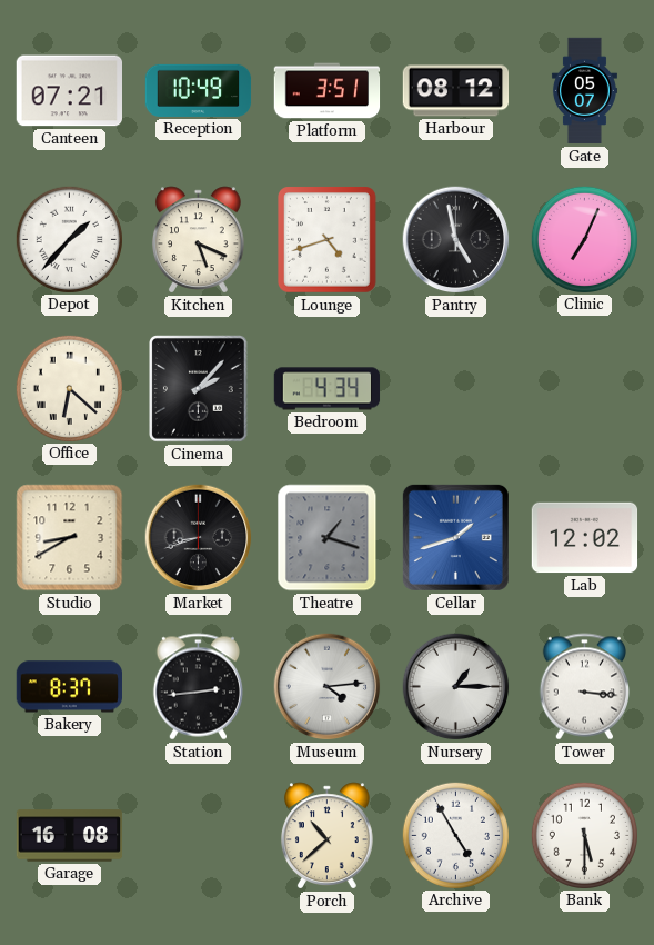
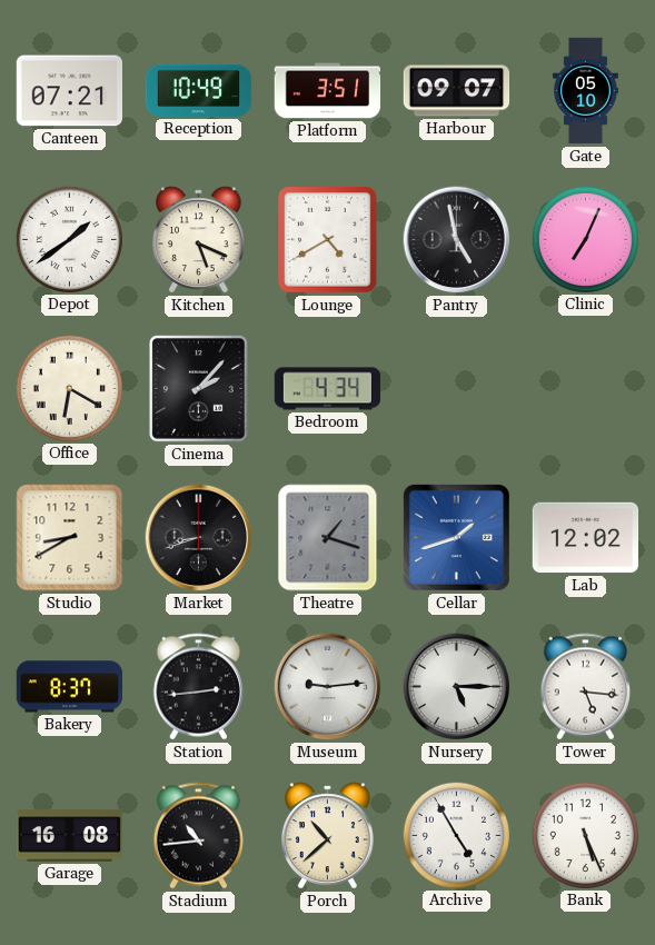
Harbour: 08:12 -> 09:07 (457, 91)
Gate: 05:07 -> 05:10 (585, 91)
Depot: 1:37 -> 1:39 (69, 239)
Lounge: 4:42 -> 4:40 (328, 240)
Office: 6:22 -> 6:20 (69, 388)
Museum: 4:14 -> 9:14 (328, 687)
Nursery: 1:15 -> 5:15 (457, 687)
Tower: 3:16 -> 5:16 (585, 687)
Stadium: none -> 10:44 (198, 836)
Bank: 5:30 -> 5:26 (585, 835)
